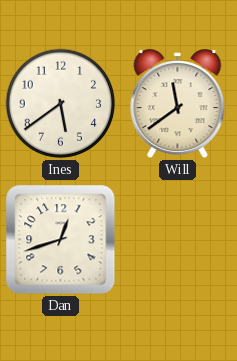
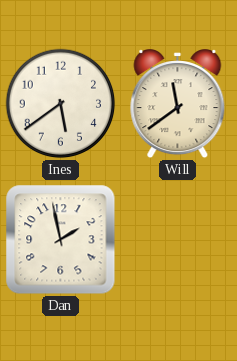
Dan: 12:42 -> 1:58 (61, 240)
